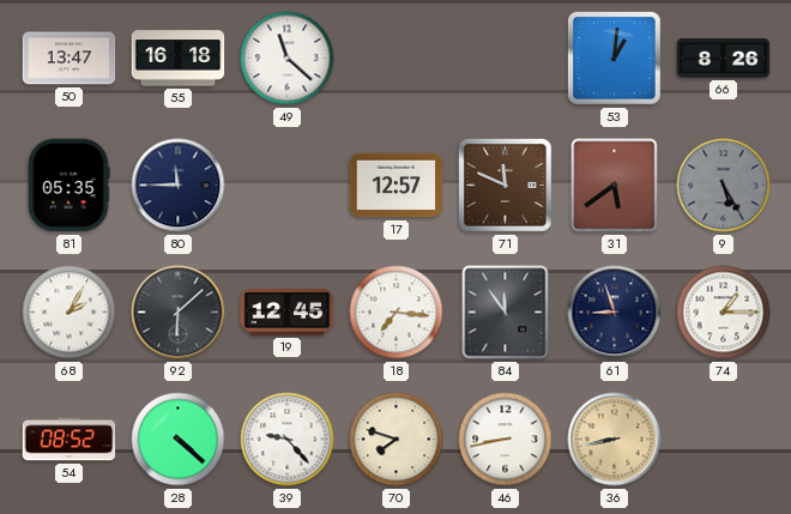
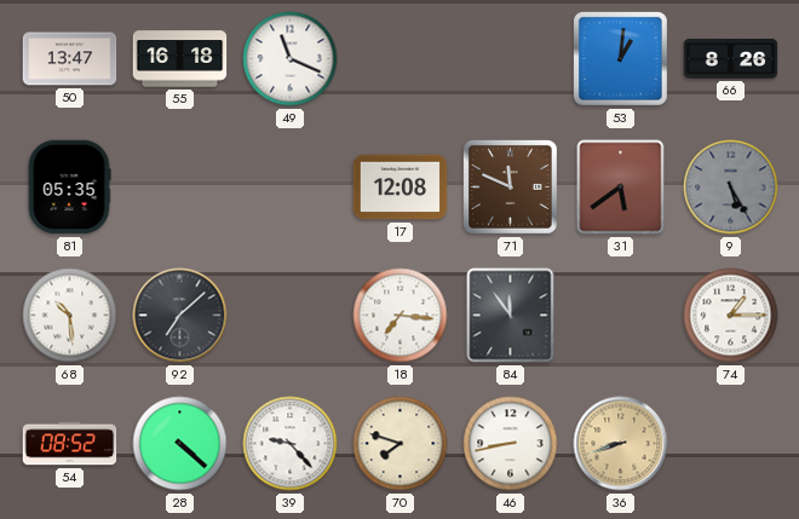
49: 11:22 -> 11:19 (291, 59)
80: 11:45 -> none (179, 186)
17: 12:57 -> 12:08 (401, 188)
68: 2:05 -> 10:29 (70, 316)
92: 6:08 -> 7:08 (180, 316)
19: 12:45 -> none (288, 312)
61: 8:57 -> none (615, 313)
36: 8:43 -> 8:42 (621, 444)
